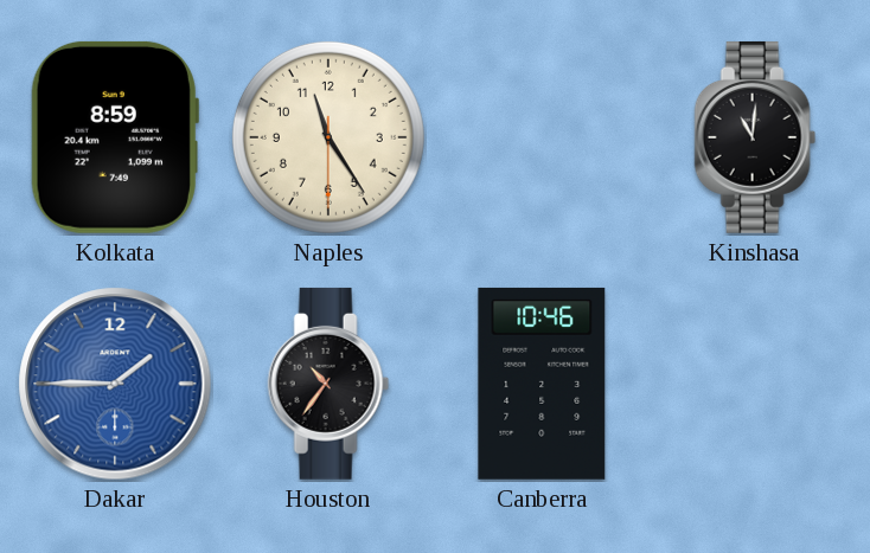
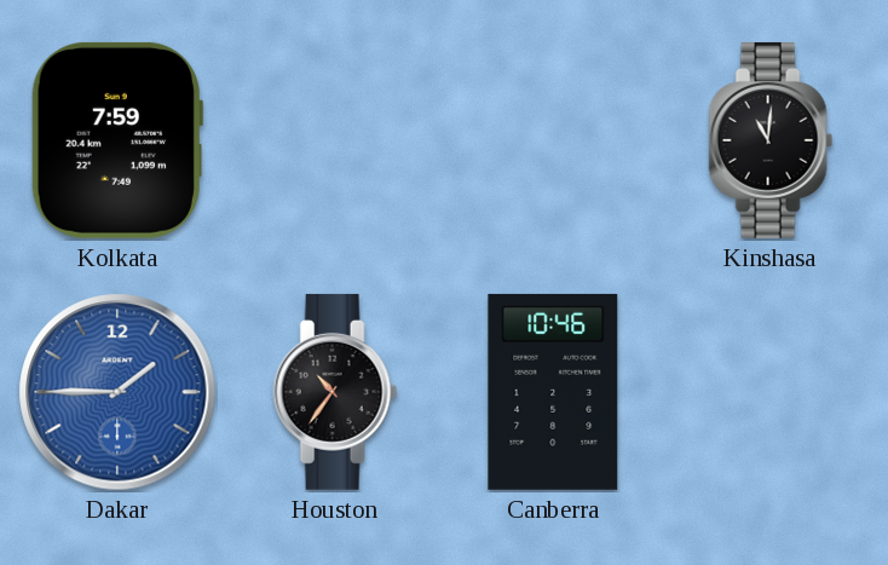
Kolkata: 8:59 -> 7:59 (117, 140)
Naples: 11:24 -> none (328, 137)
